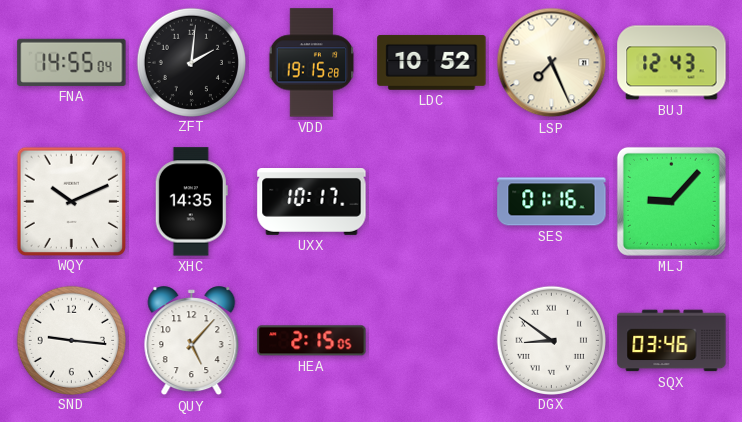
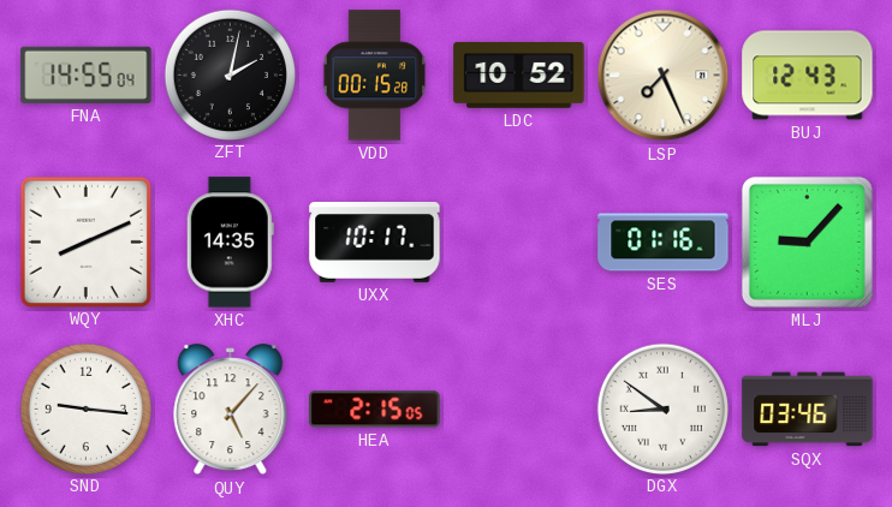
ZFT: 2:01 -> 2:02 (230, 74)
VDD: 19:15 -> 00:15 (375, 76)
WQY: 10:11 -> 8:11 (85, 241)
